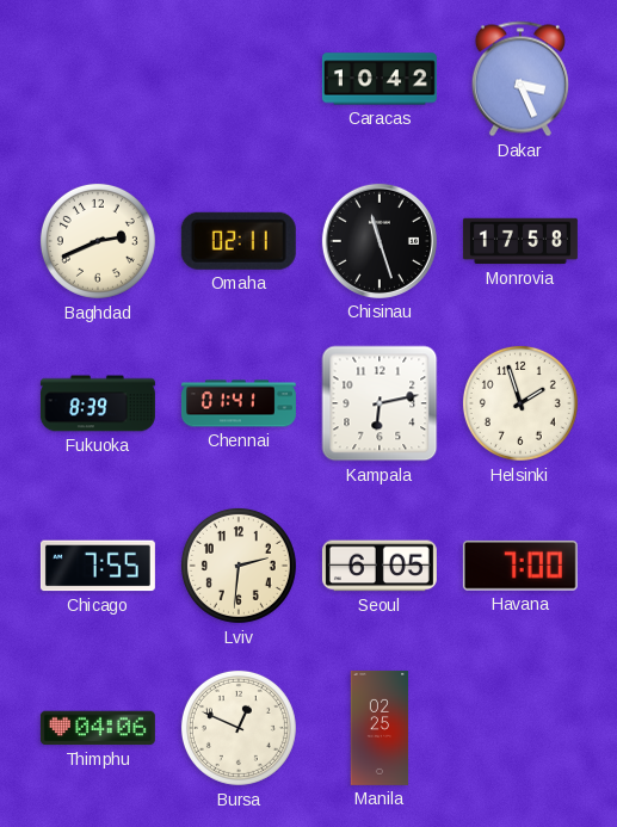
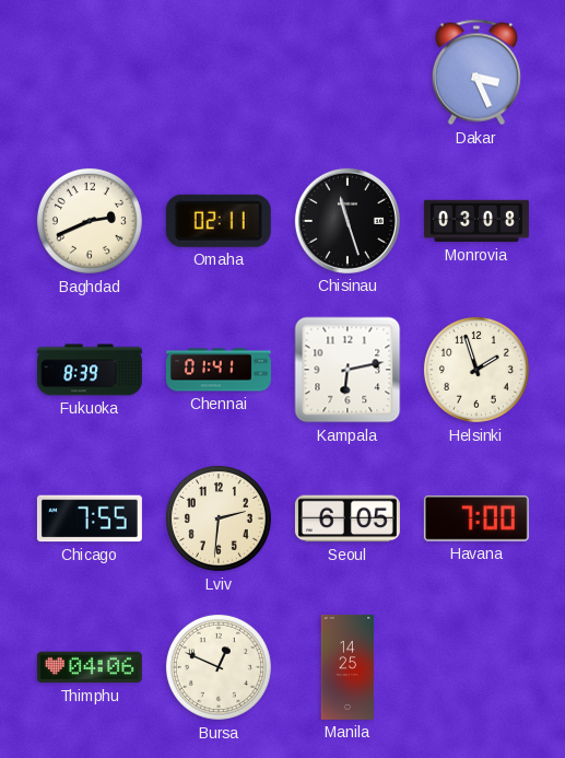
Caracas: 10:42 -> none (380, 79)
Monrovia: 17:58 -> 03:08 (476, 221)
Manila: 02:25 -> 14:25 (348, 667)
